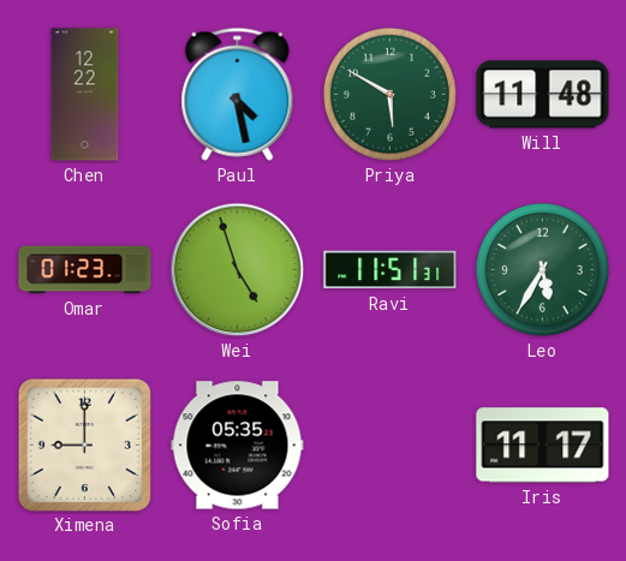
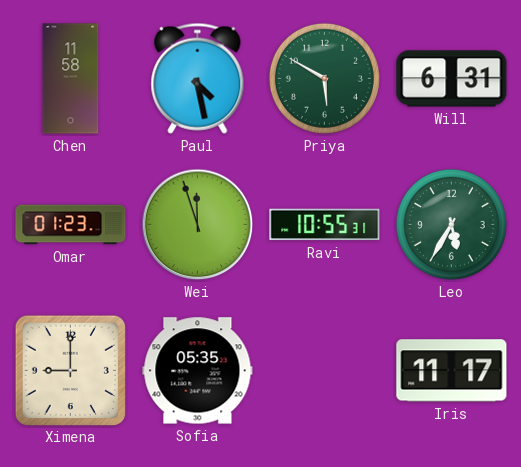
Chen: 12:22 -> 11:58 (71, 79)
Will: 11:48 -> 6:31 (452, 79)
Wei: 4:57 -> 11:57 (198, 225)
Ravi: 11:51 -> 10:55 (325, 225)
